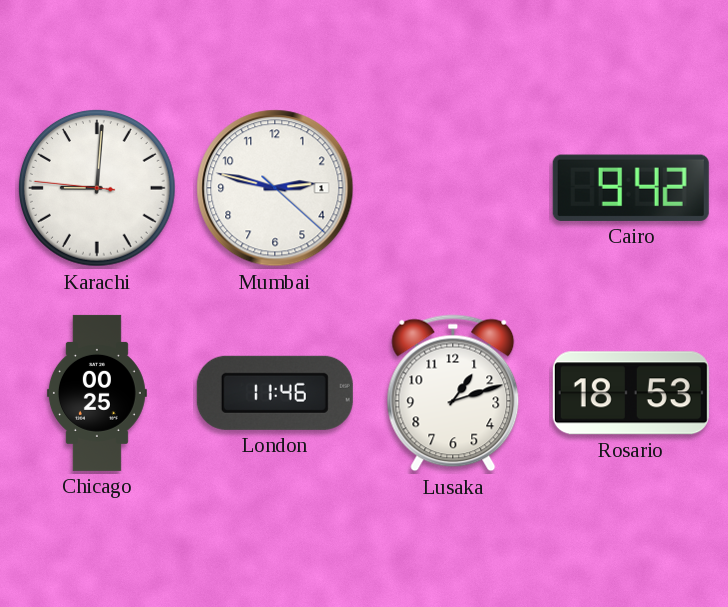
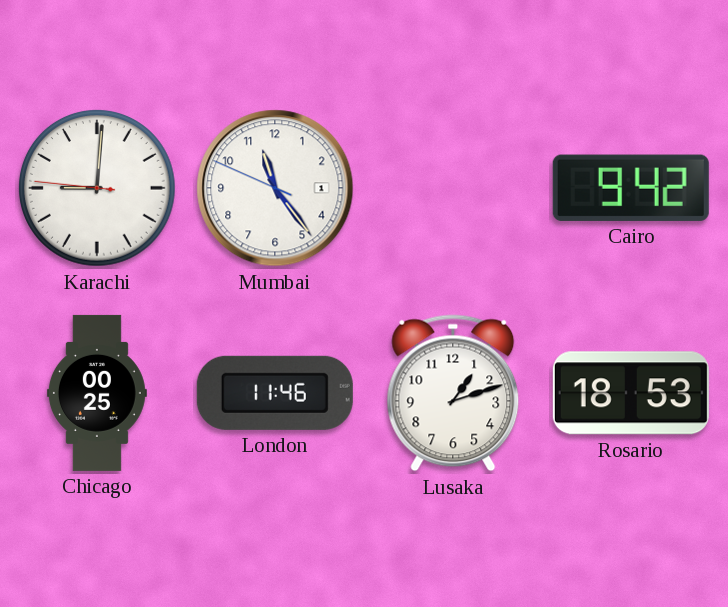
Mumbai: 2:47 -> 11:23 (275, 188)
